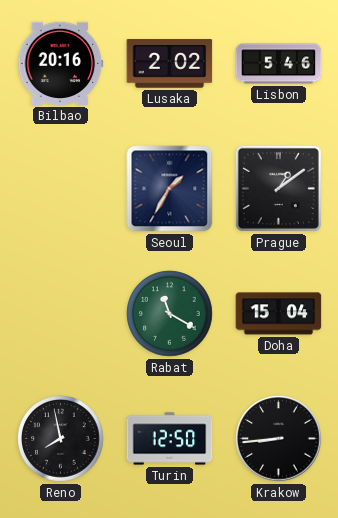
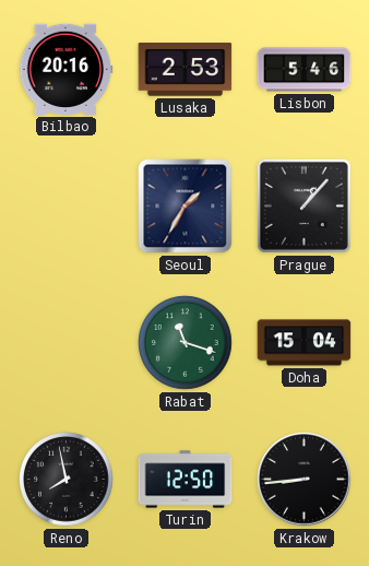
Lusaka: 2:02 -> 2:53 (186, 70)
Prague: 1:09 -> 1:07 (303, 205)
Rabat: 11:20 -> 11:18 (186, 343)
